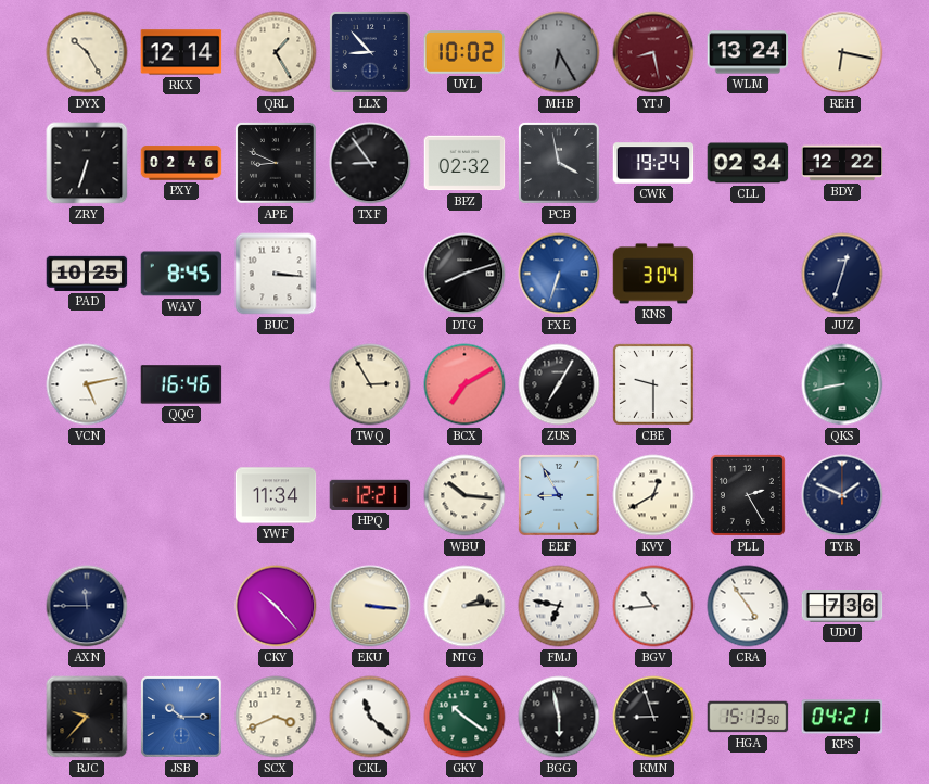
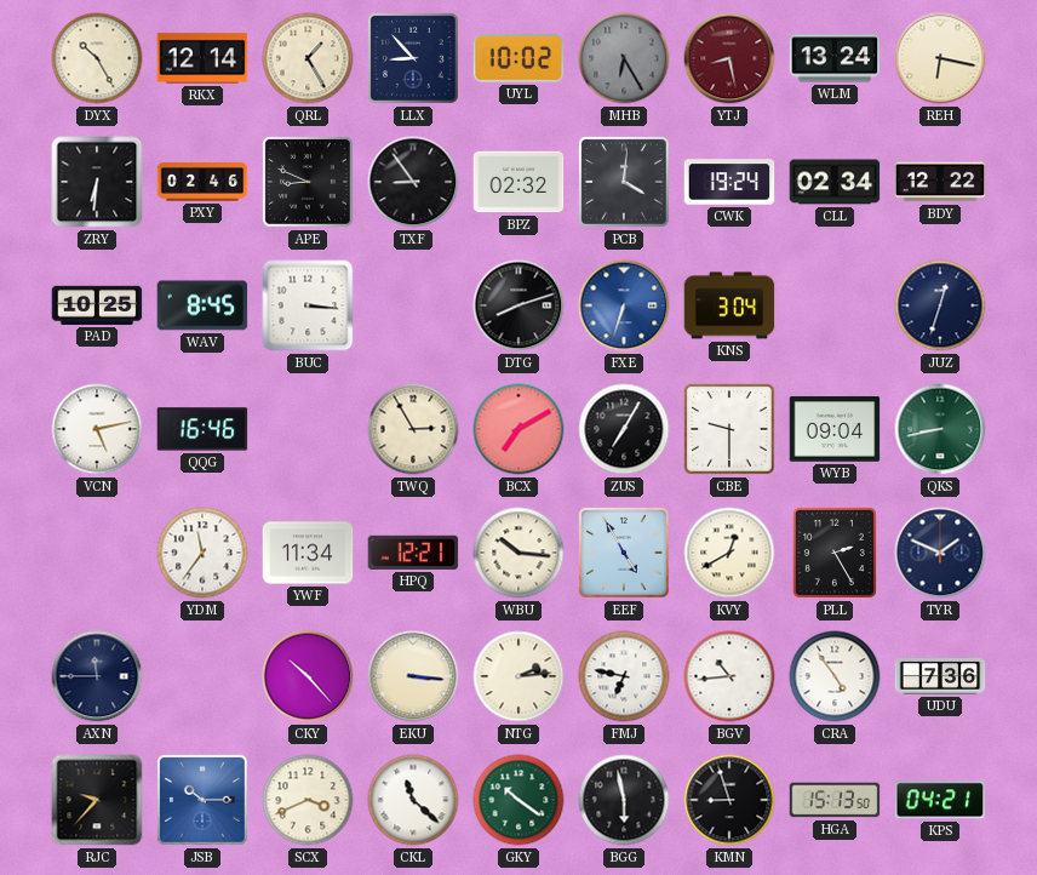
ZRY: 6:33 -> 6:31 (97, 182)
PCB: 3:58 -> 4:01 (624, 182)
WYB: none -> 09:04 (835, 429)
YDM: none -> 11:36 (202, 553)
EEF: 8:55 -> 4:55 (624, 553)
